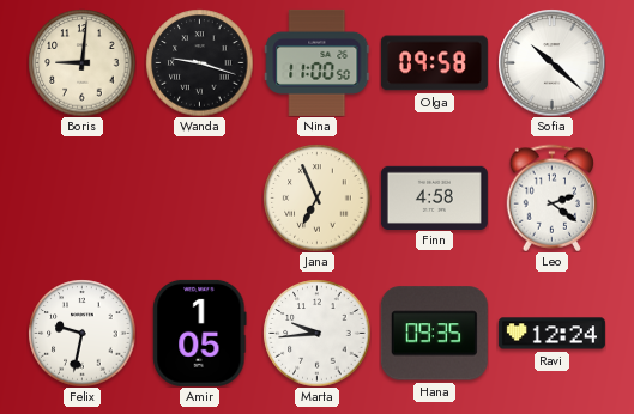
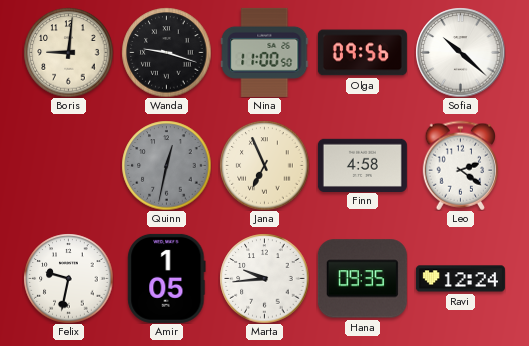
Olga: 09:58 -> 09:56 (362, 53)
Quinn: none -> 12:32 (166, 165)
